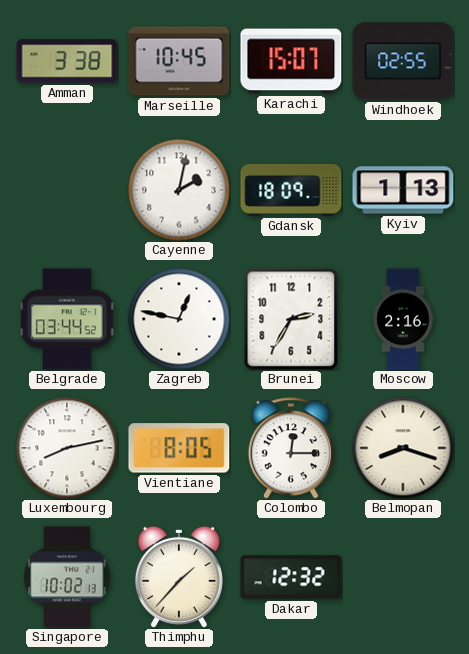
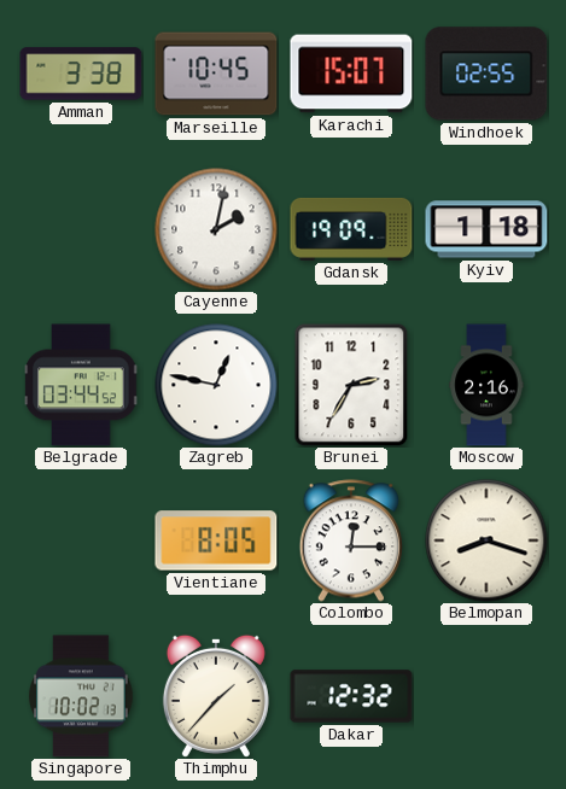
Gdansk: 18:09 -> 19:09 (351, 229)
Kyiv: 1:13 -> 1:18 (486, 229)
Luxembourg: 8:13 -> none (67, 448)
